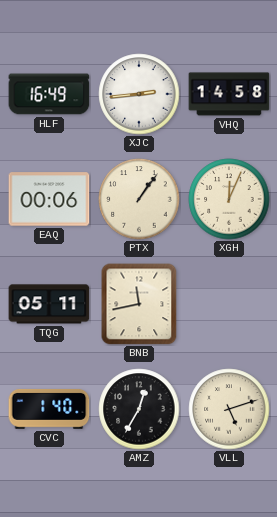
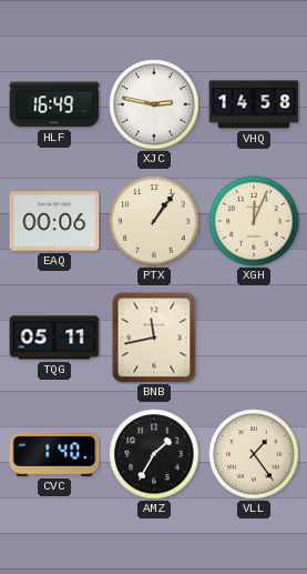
XJC: 2:44 -> 2:47 (154, 104)
AMZ: 12:35 -> 1:35 (154, 454)
VLL: 5:12 -> 1:24 (254, 454)
